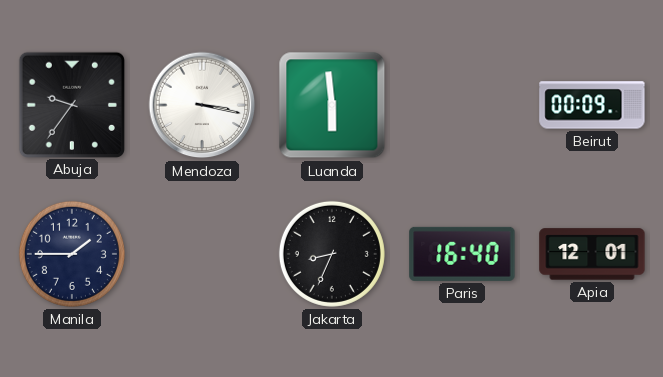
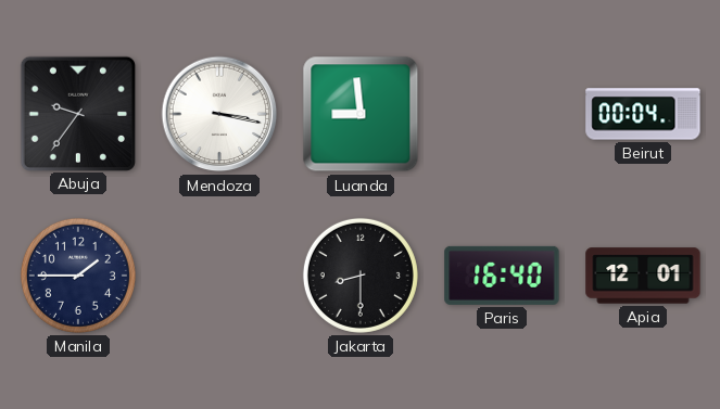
Luanda: 5:59 -> 8:59 (361, 114)
Beirut: 00:09 -> 00:04 (643, 114)
Jakarta: 8:34 -> 8:30 (361, 276)
